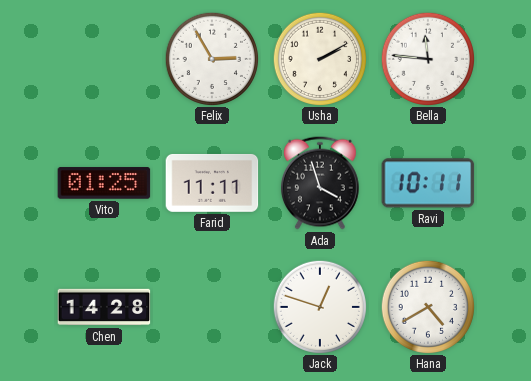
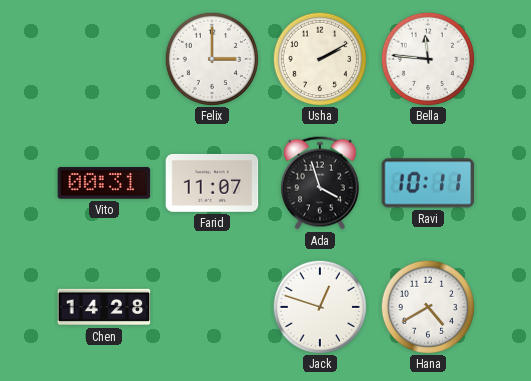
Felix: 2:55 -> 3:00 (211, 58)
Vito: 01:25 -> 00:31 (104, 183)
Farid: 11:11 -> 11:07 (212, 183)
